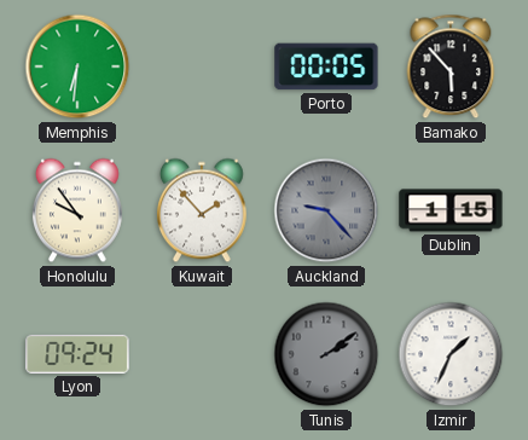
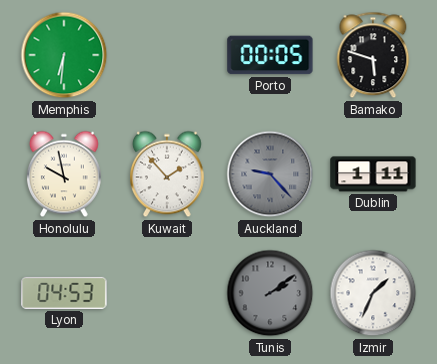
Bamako: 5:53 -> 5:48 (373, 55)
Honolulu: 9:54 -> 9:58 (64, 174)
Dublin: 1:15 -> 1:11 (373, 174)
Lyon: 09:24 -> 04:53 (64, 293)
